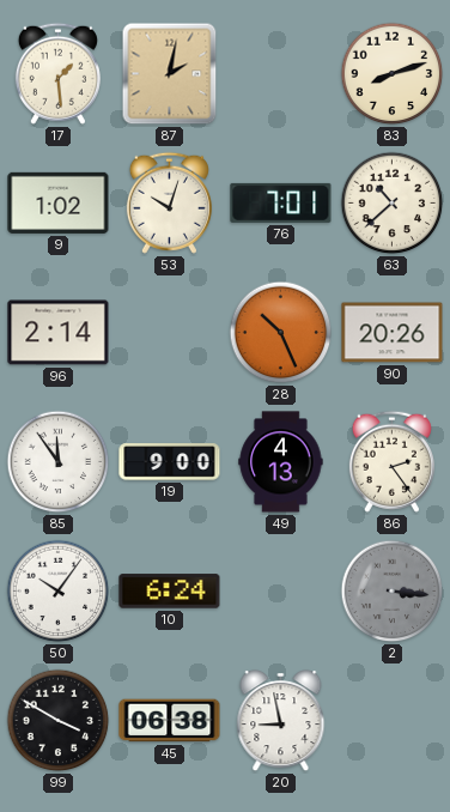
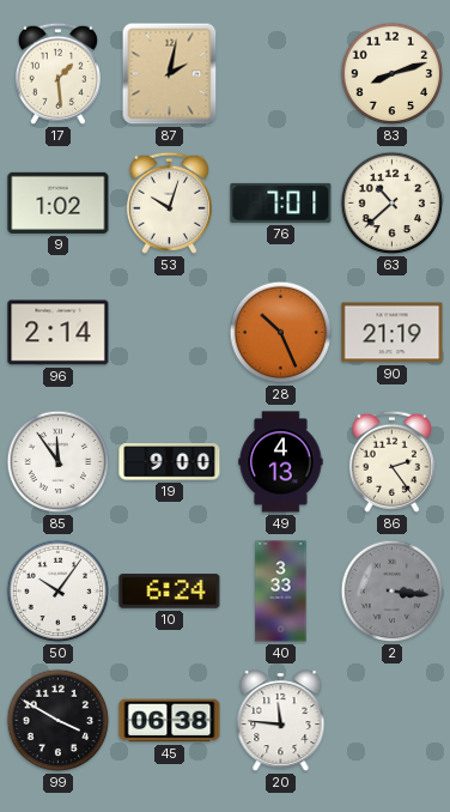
90: 20:26 -> 21:19 (393, 333)
40: none -> 3:33 (281, 592)
20: 8:58 -> 11:46 (281, 721)
